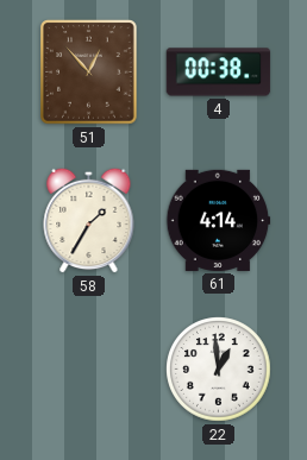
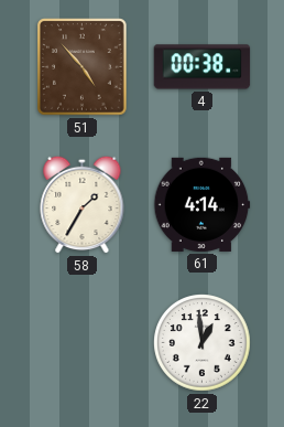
51: 12:53 -> 4:53 (83, 67)
